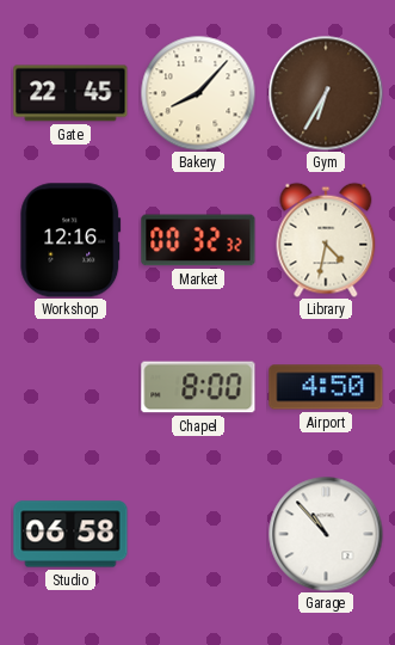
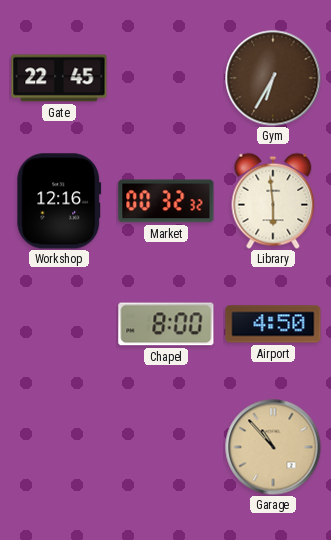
Bakery: 8:07 -> none (198, 93)
Library: 4:32 -> 5:59 (273, 201)
Studio: 06:58 -> none (70, 534)
Garage dial: white -> champagne (273, 447)
